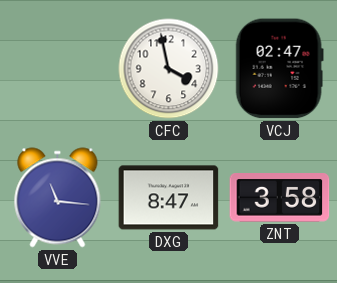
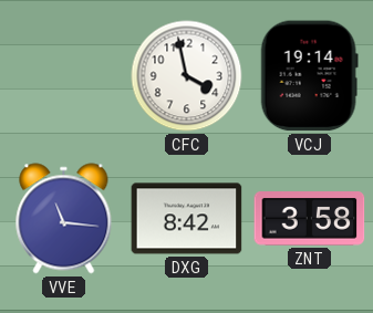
VCJ: 02:47 -> 19:14 (309, 76)
DXG: 8:47 -> 8:42 (187, 219)
